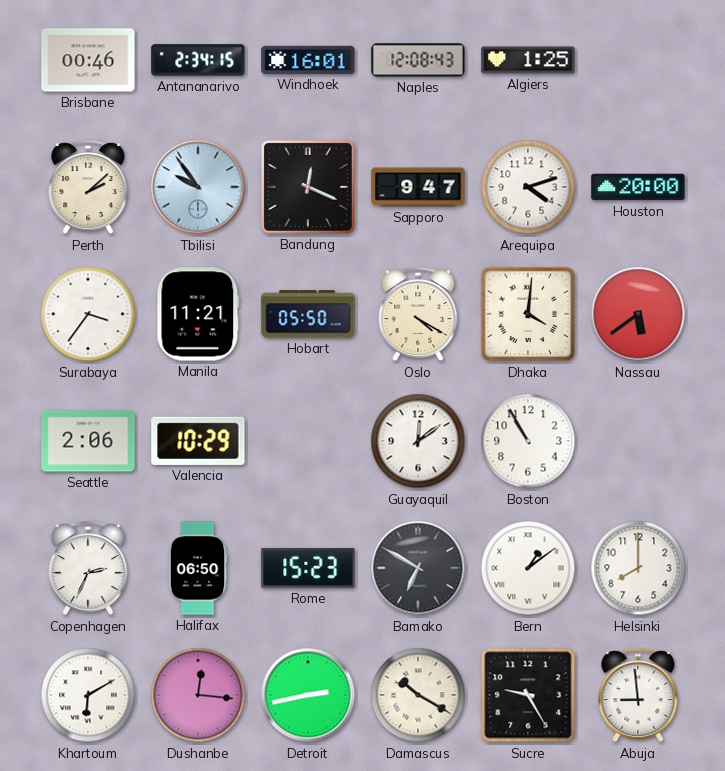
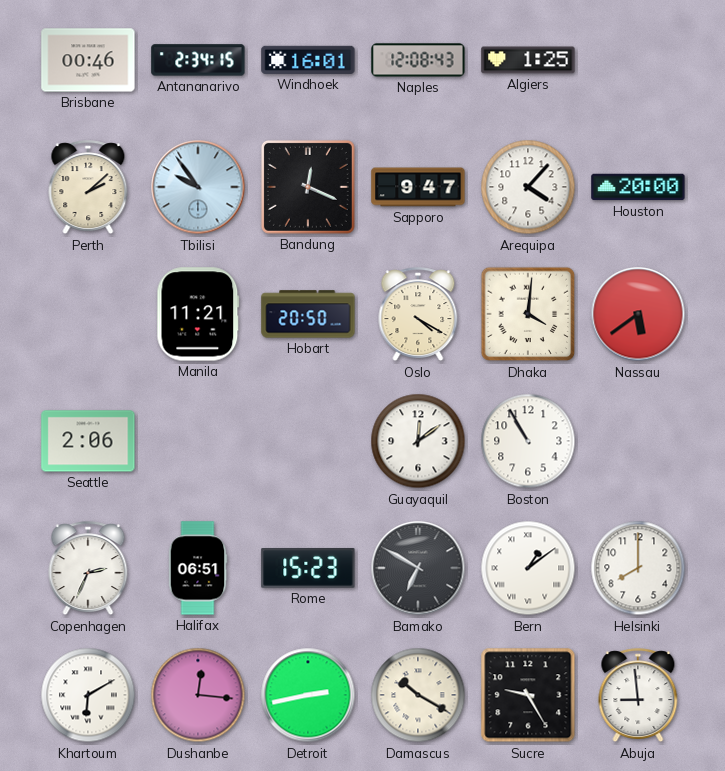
Arequipa: 4:12 -> 4:07 (528, 187)
Surabaya: 3:36 -> none (88, 314)
Hobart: 05:50 -> 20:50 (308, 314)
Valencia: 10:29 -> none (198, 441)
Halifax: 06:50 -> 06:51 (198, 568)
